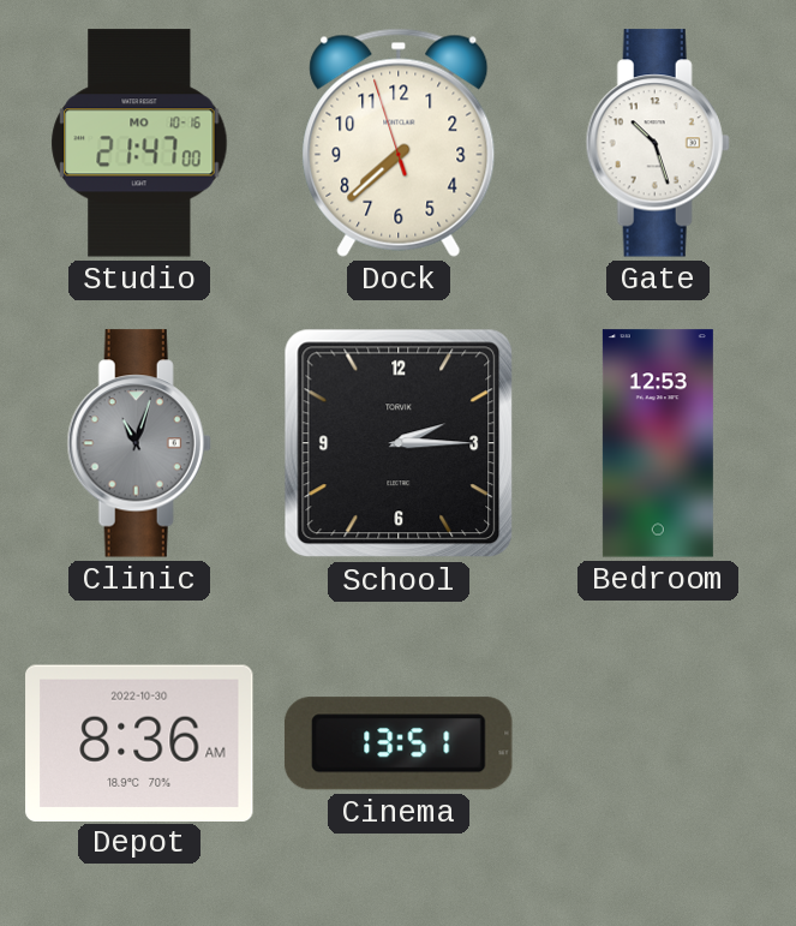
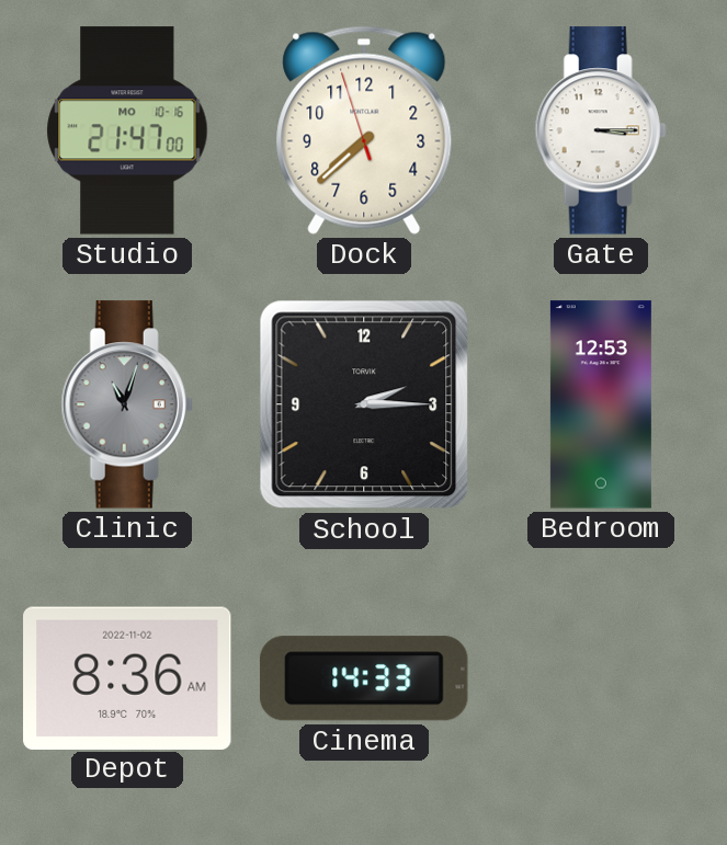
Gate: 10:27 -> 3:15 (601, 130)
Depot date: 2022-10-30 -> 2022-11-02 (127, 677)
Cinema: 13:51 -> 14:33 (364, 678)
